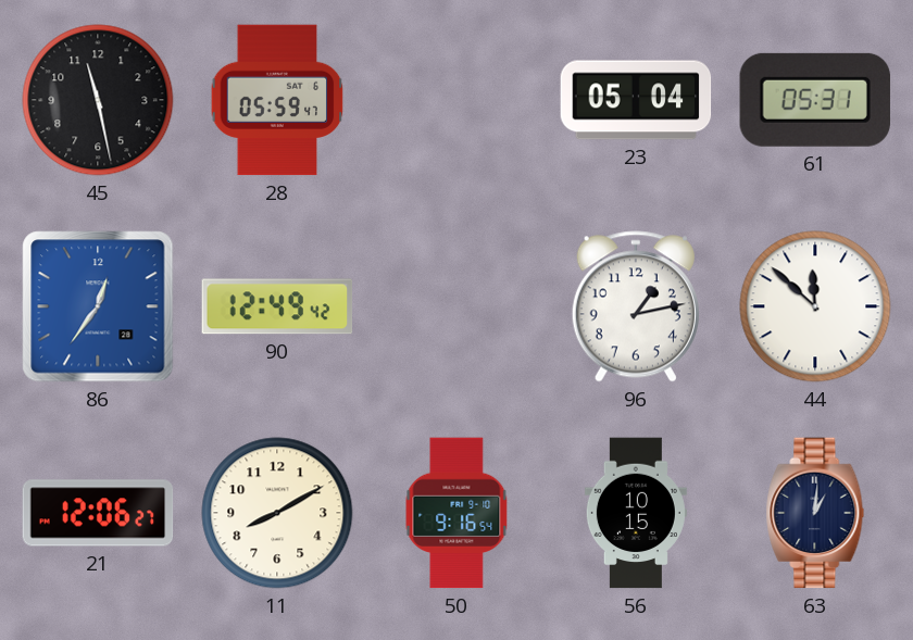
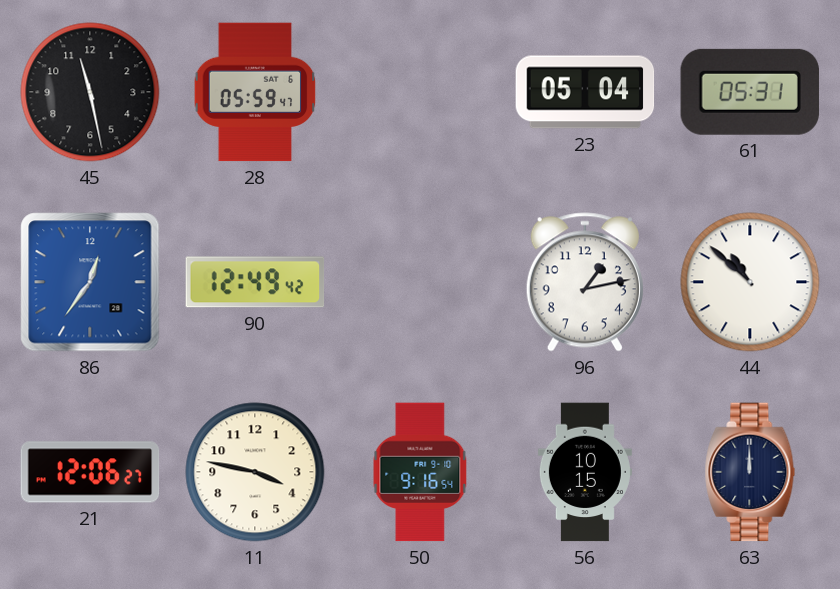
44: 11:52 -> 10:52 (750, 282)
11: 8:10 -> 3:47 (255, 472)
63: 1:01 -> 12:00 (750, 472)
